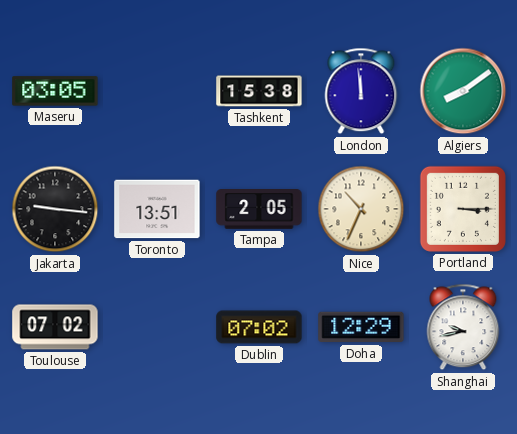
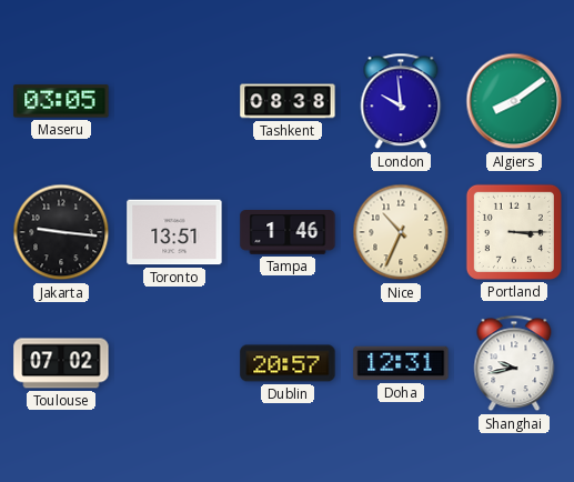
Tashkent: 15:38 -> 08:38 (288, 101)
London: 11:59 -> 9:59 (401, 101)
Tampa: 2:05 -> 1:46 (288, 233)
Dublin: 07:02 -> 20:57 (288, 363)
Doha: 12:29 -> 12:31 (401, 363)
